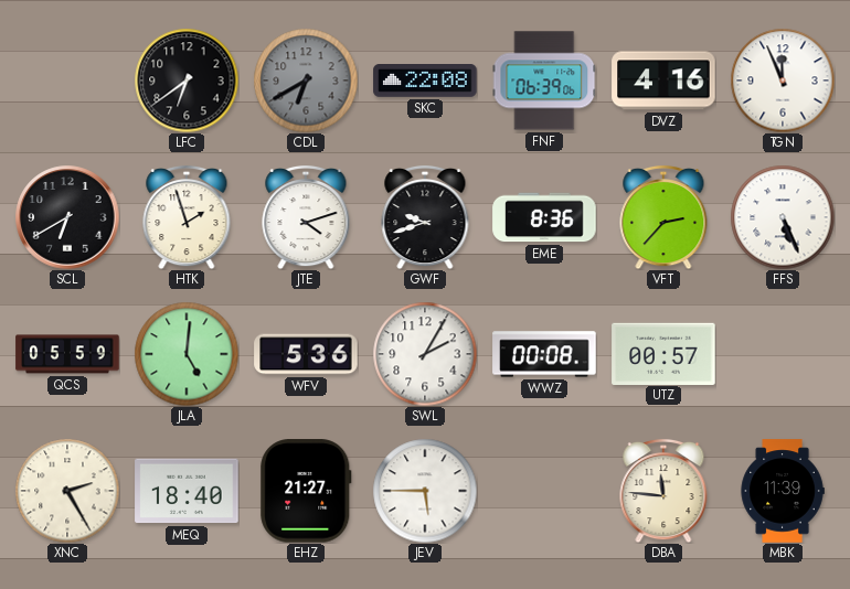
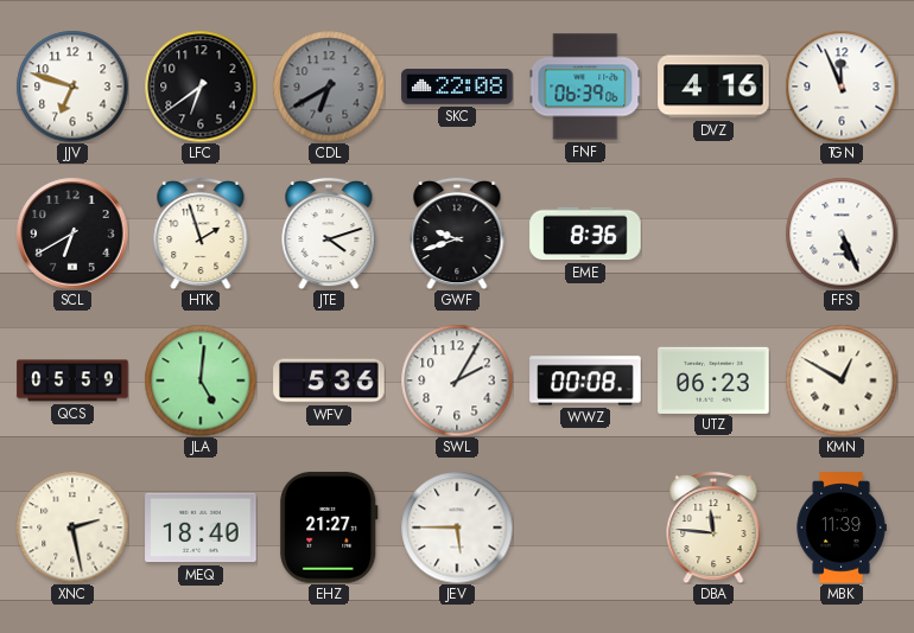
JJV: none -> 6:48 (72, 87)
VFT: 2:37 -> none (663, 217)
UTZ: 00:57 -> 06:23 (713, 379)
KMN: none -> 12:50 (842, 381)
XNC: 2:25 -> 2:28 (72, 527)
